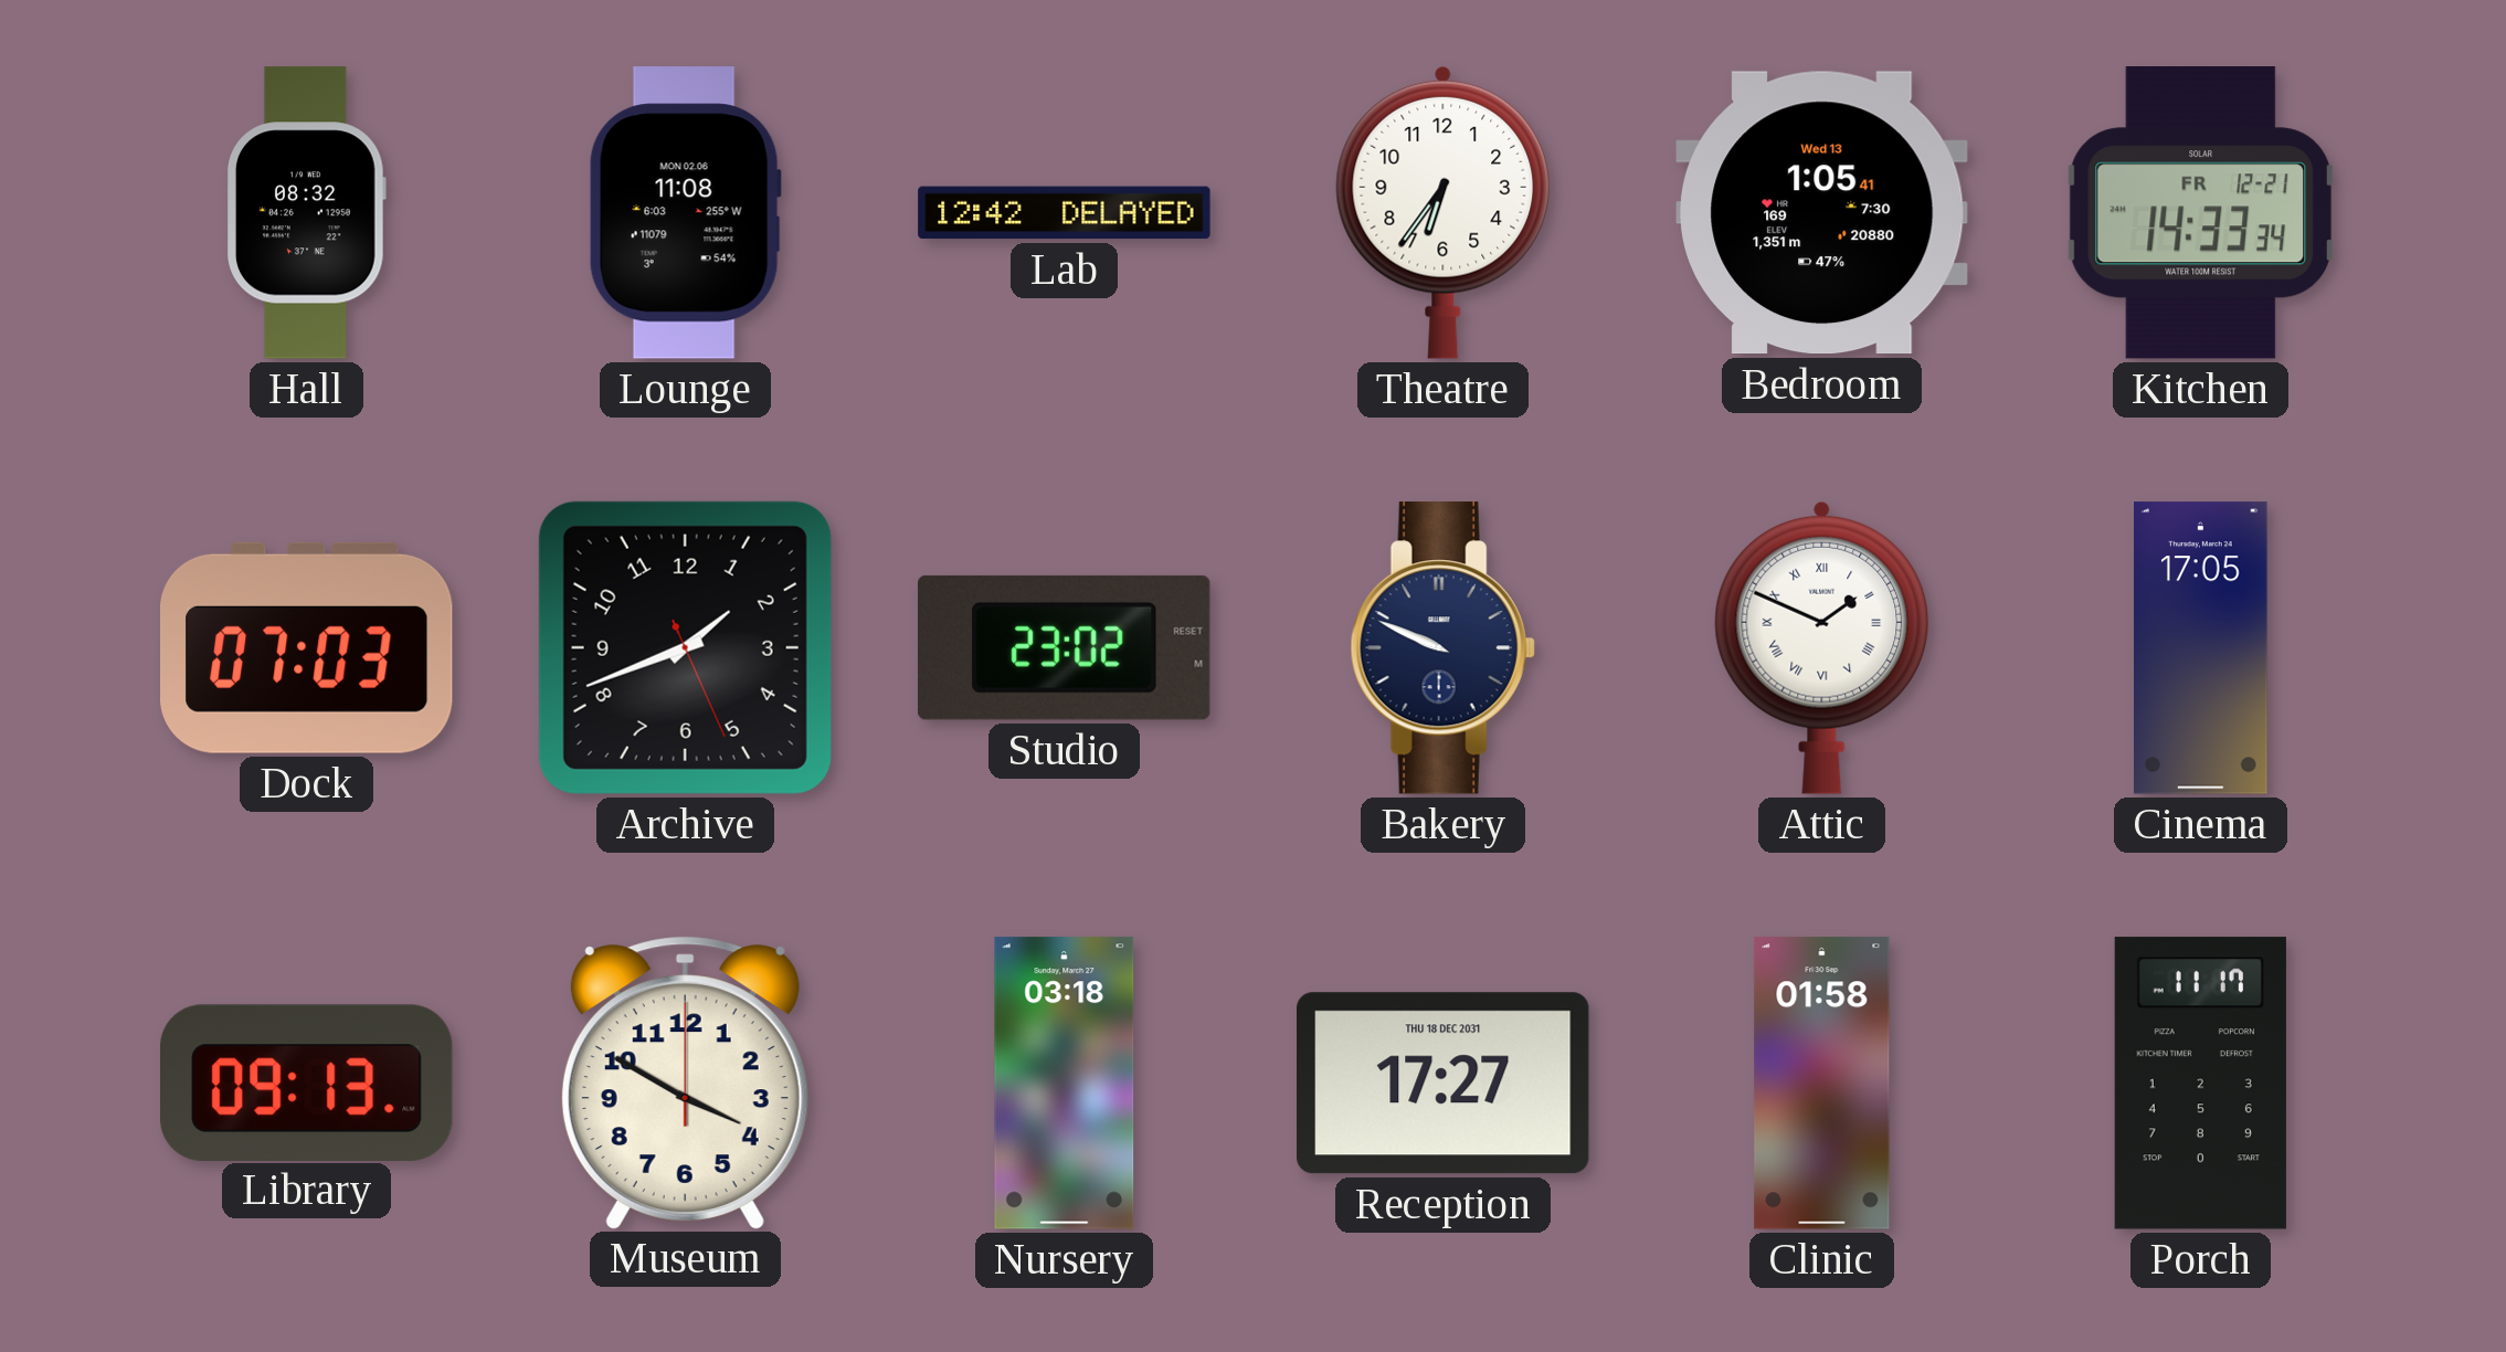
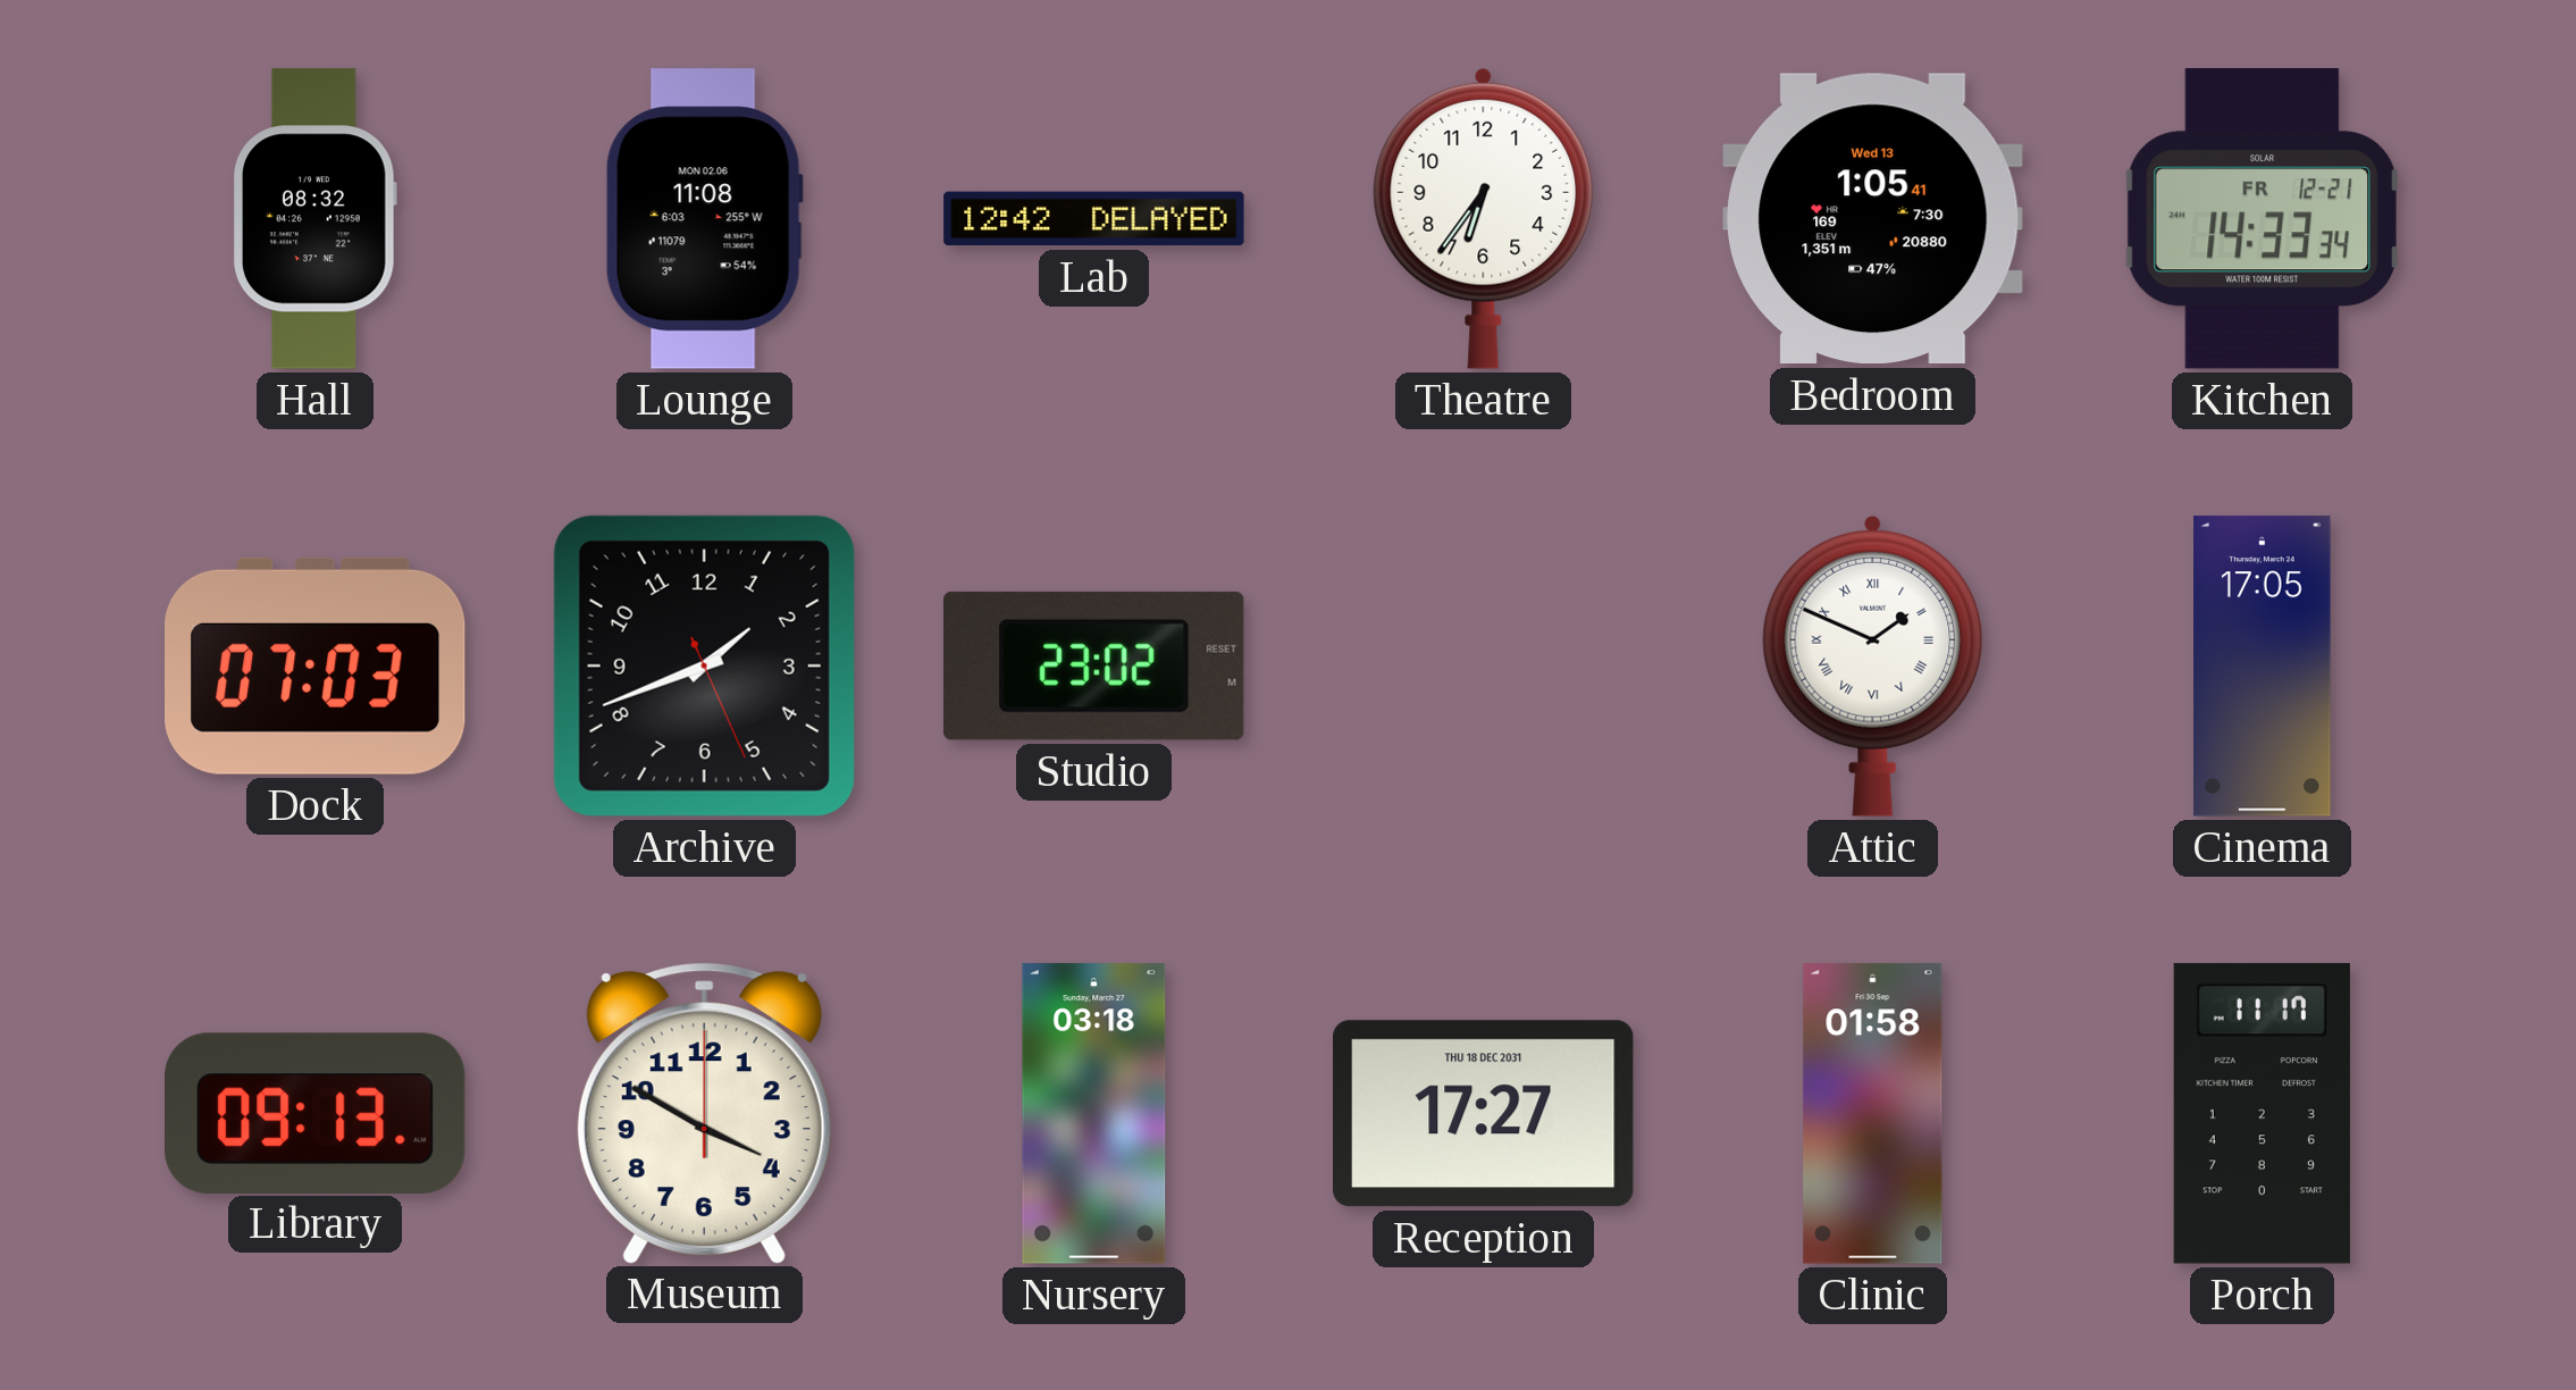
Bakery: 9:49 -> none (1442, 648)
